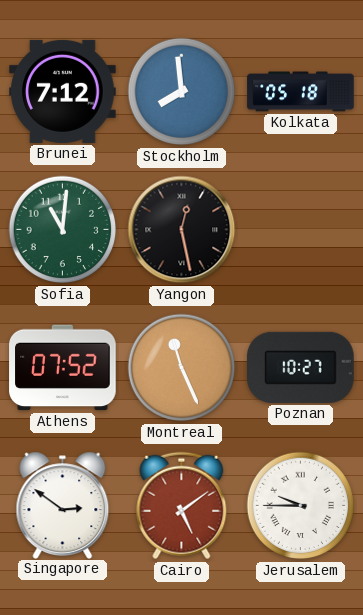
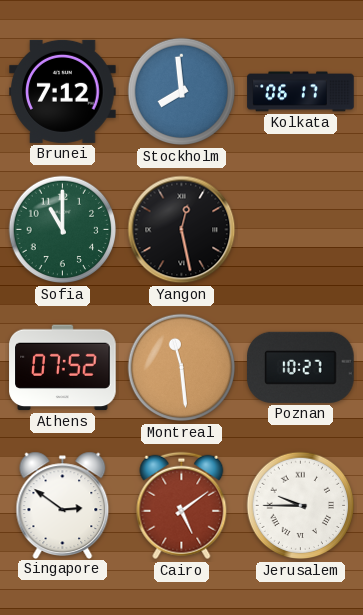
Kolkata: 05:18 -> 06:17 (301, 92)
Sofia: 11:01 -> 11:00 (63, 230)
Montreal: 11:26 -> 11:29 (182, 368)
